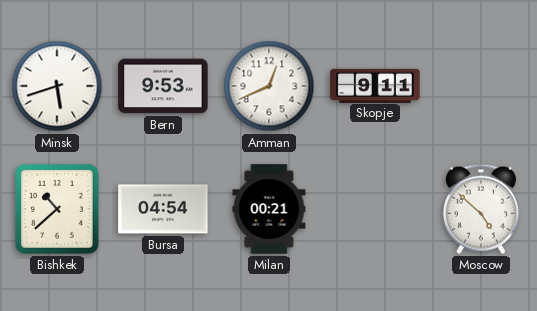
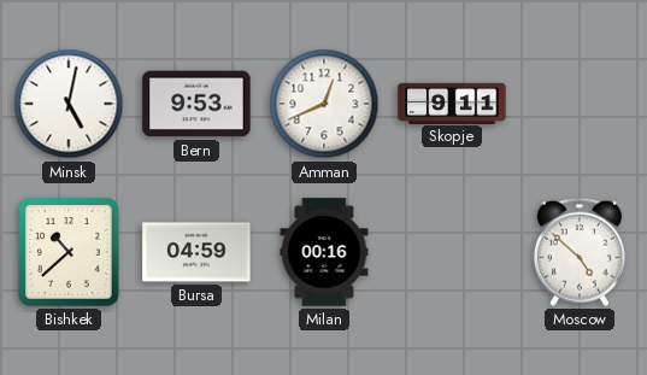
Minsk: 5:42 -> 5:02 (69, 104)
Bursa: 04:54 -> 04:59 (196, 252)
Milan: 00:21 -> 00:16 (324, 252)
